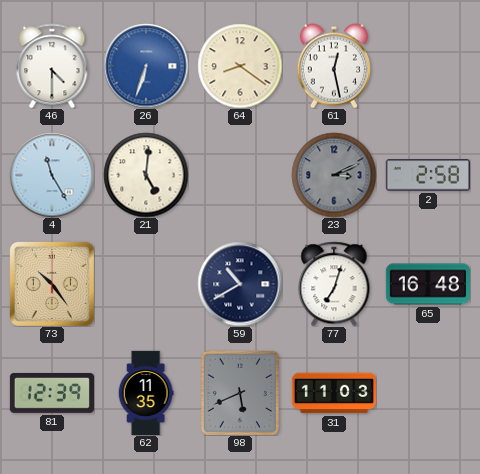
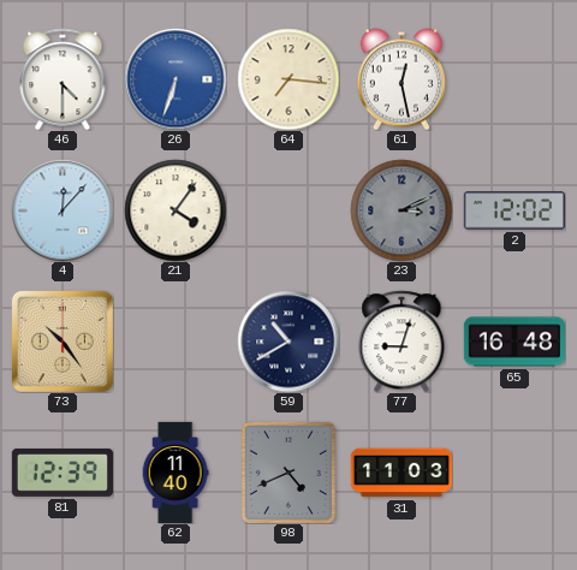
64: 8:21 -> 7:16 (288, 79)
4: 11:25 -> 12:07 (63, 210)
21: 5:01 -> 4:06 (176, 210)
2: 2:58 -> 12:02 (514, 210)
77: 7:03 -> 9:03 (401, 342)
62: 11:35 -> 11:40 (176, 473)
98: 5:41 -> 4:41 (288, 473)
